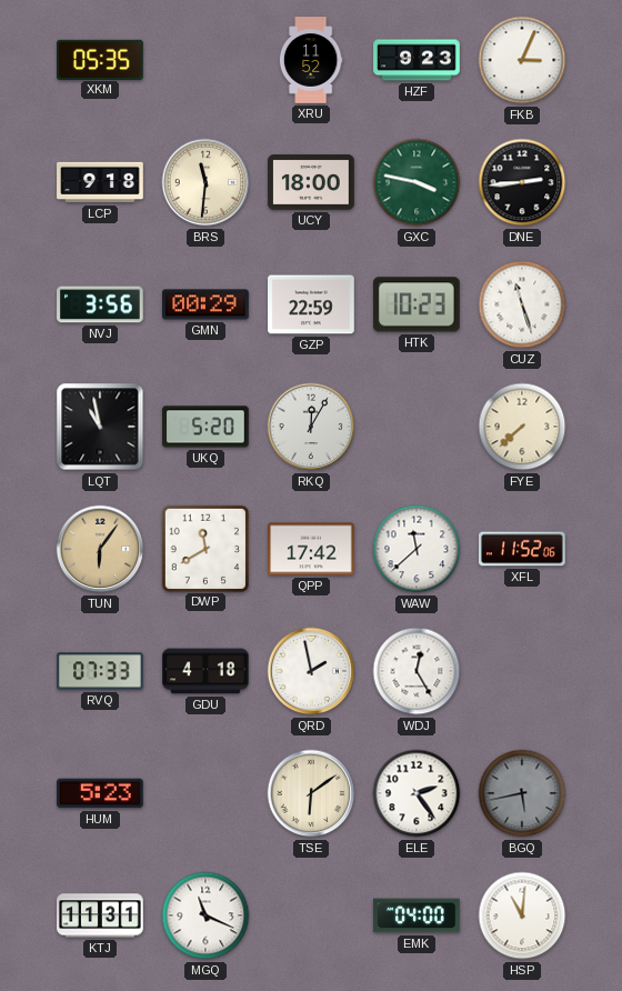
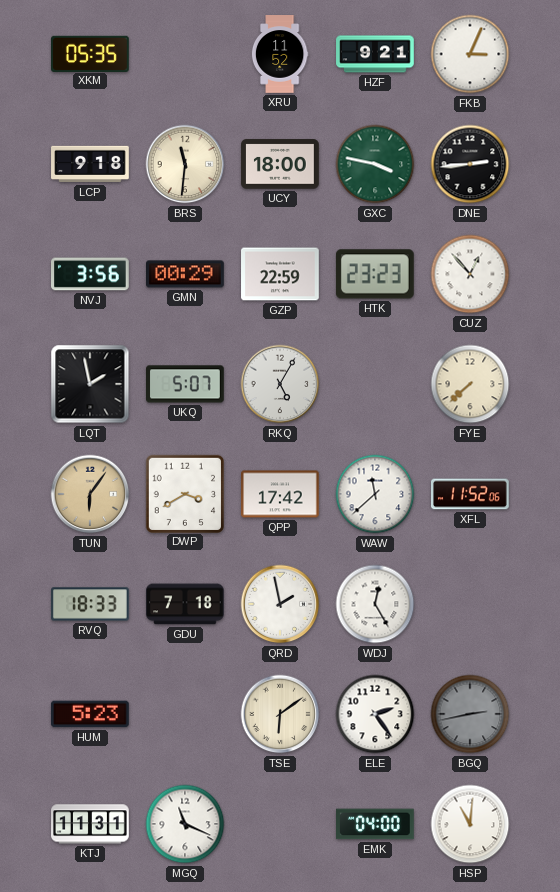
HZF: 9:23 -> 9:21 (375, 54)
HTK: 10:23 -> 23:23 (375, 274)
CUZ: 11:27 -> 12:53 (470, 274)
LQT: 10:58 -> 1:58 (90, 384)
UKQ: 5:20 -> 5:07 (186, 384)
RKQ: 12:05 -> 5:05 (280, 384)
DWP: 11:40 -> 3:40 (184, 493)
RVQ: 07:33 -> 18:33 (90, 604)
GDU: 4:18 -> 7:18 (186, 604)
BGQ: 5:43 -> 2:43 (470, 714)
